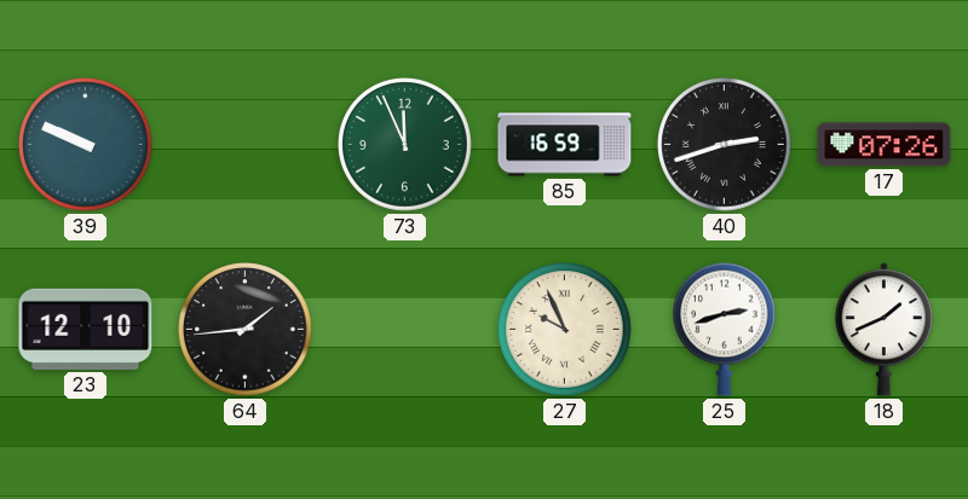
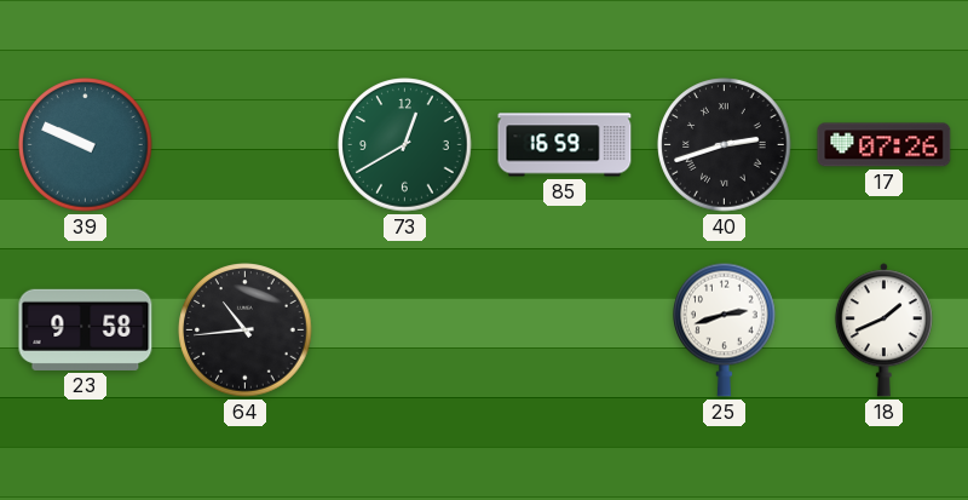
73: 11:56 -> 12:40 (405, 145)
23: 12:10 -> 9:58 (86, 329)
64: 1:44 -> 10:44 (246, 331)
27: 9:56 -> none (565, 330)
